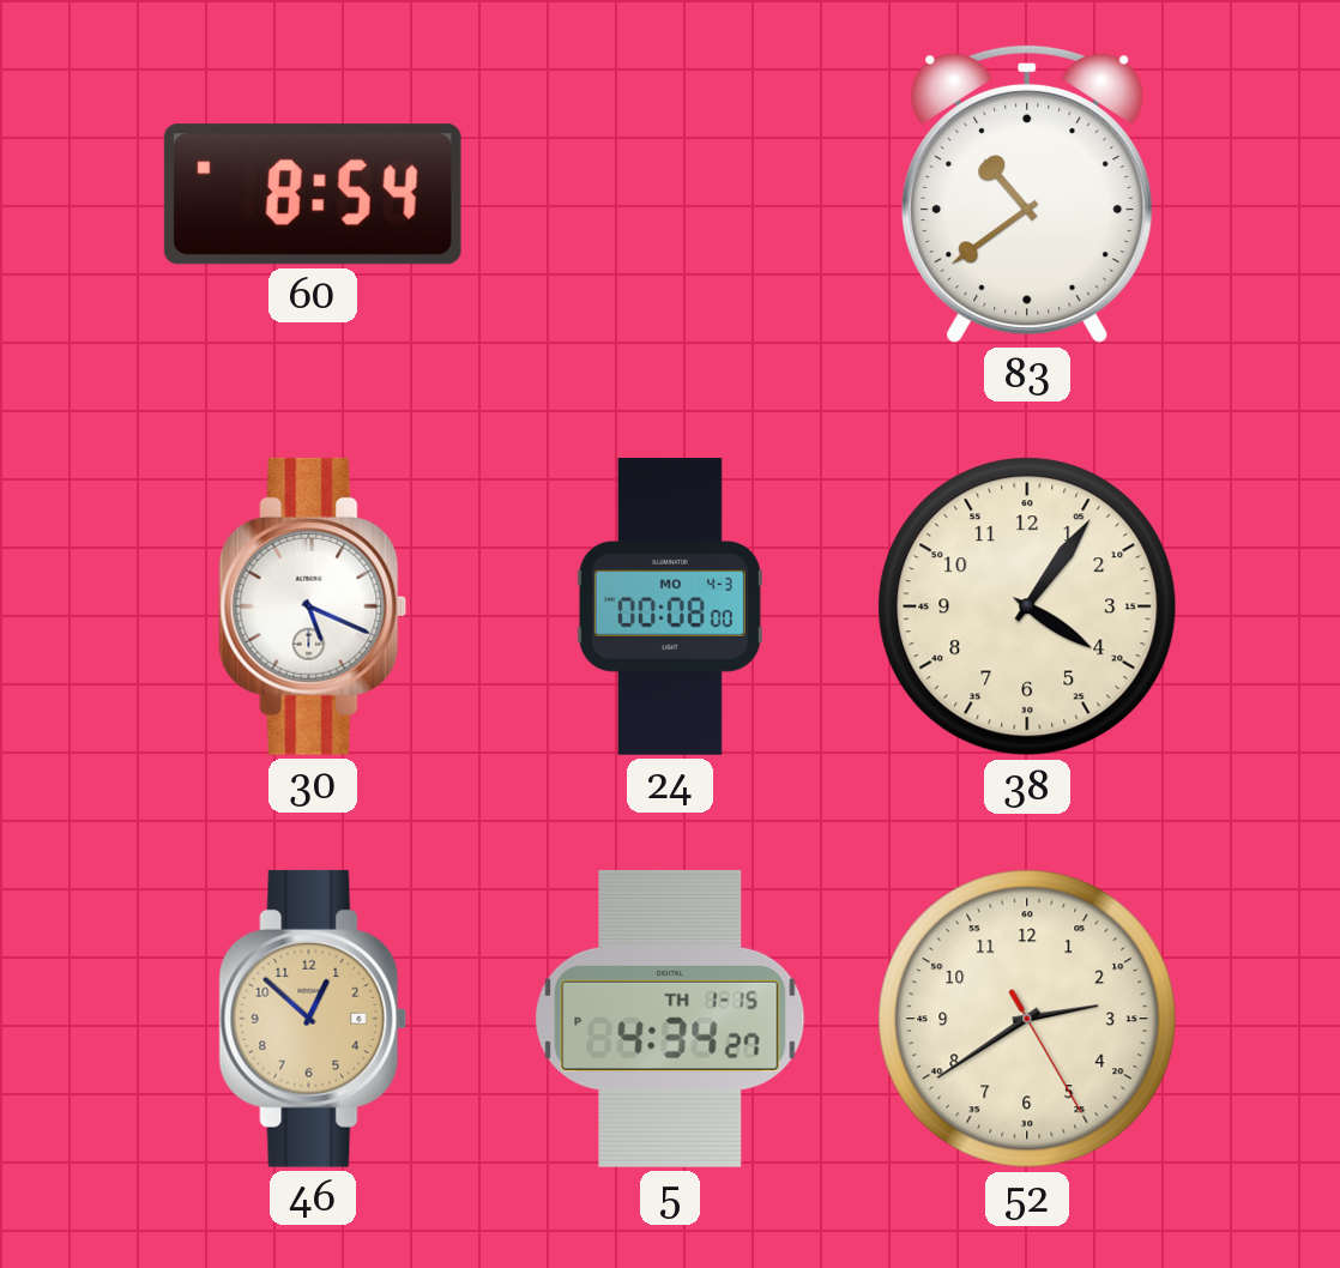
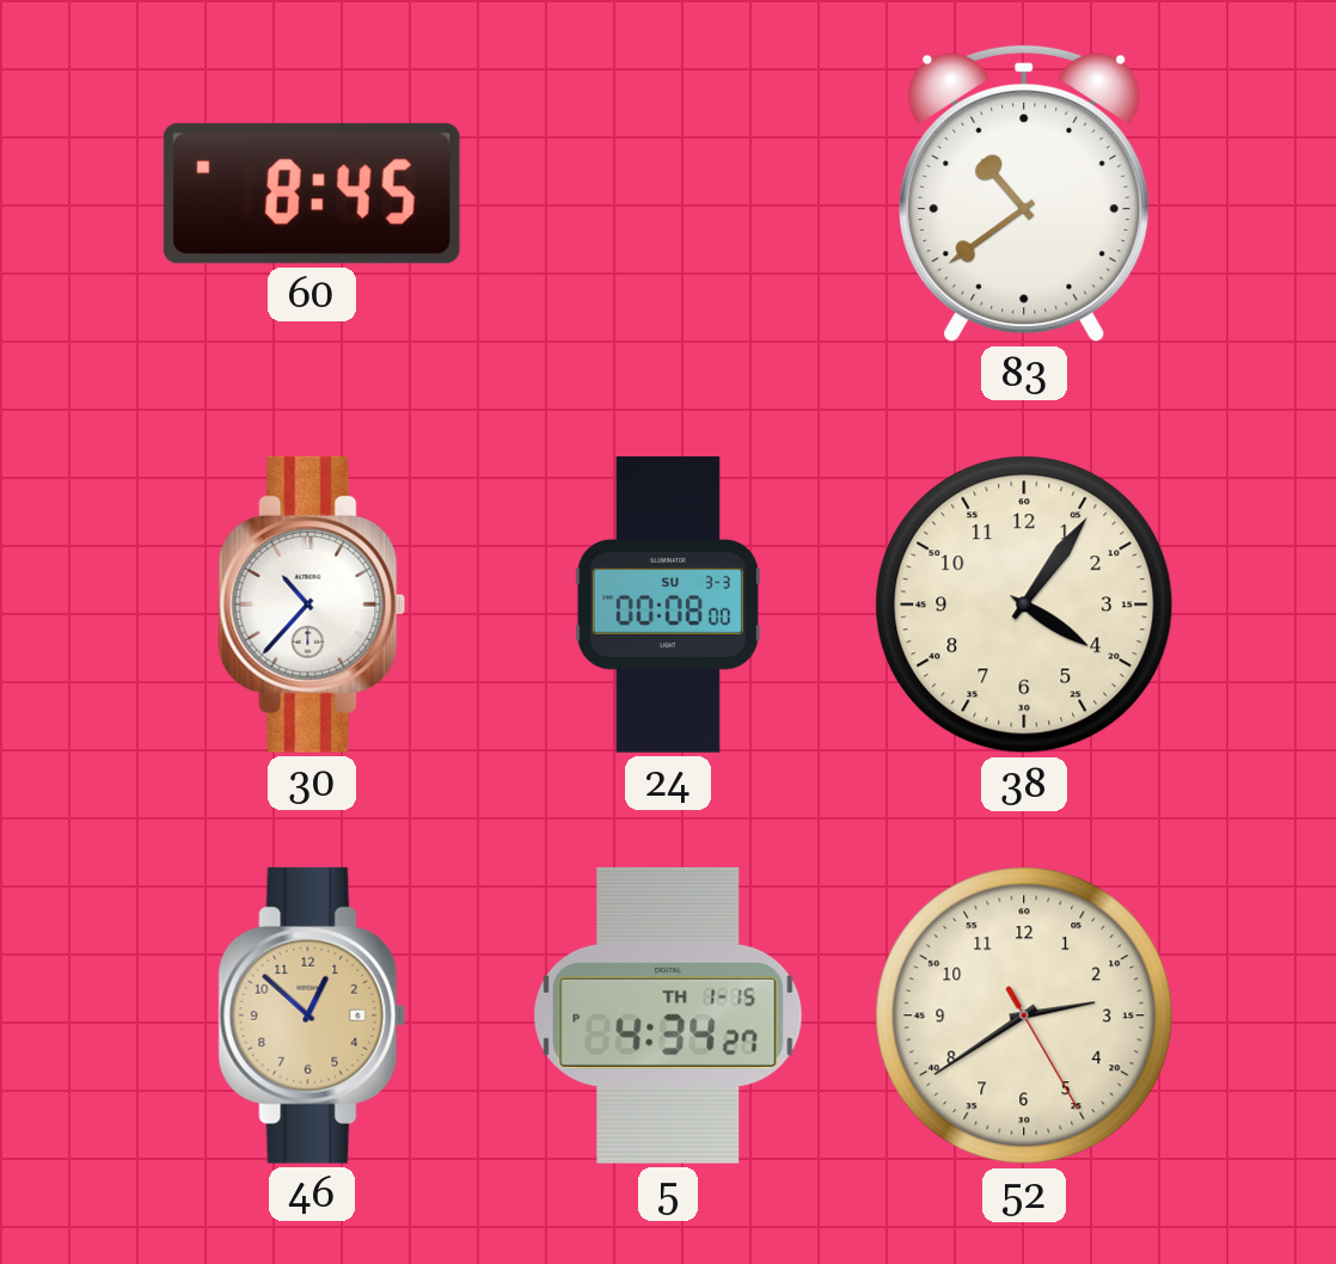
60: 8:54 -> 8:45 (312, 194)
30: 5:19 -> 10:37 (312, 605)
24 date: MO 4-3 -> SU 3-3 (668, 606)
